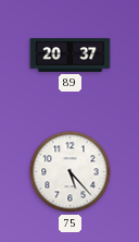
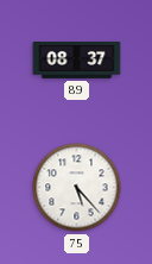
89: 20:37 -> 08:37 (77, 61)
